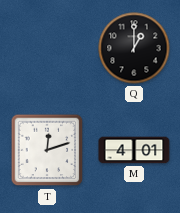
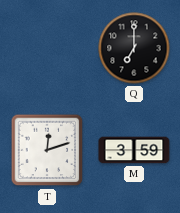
Q: 1:00 -> 7:00 (134, 48)
M: 4:01 -> 3:59 (134, 150)
